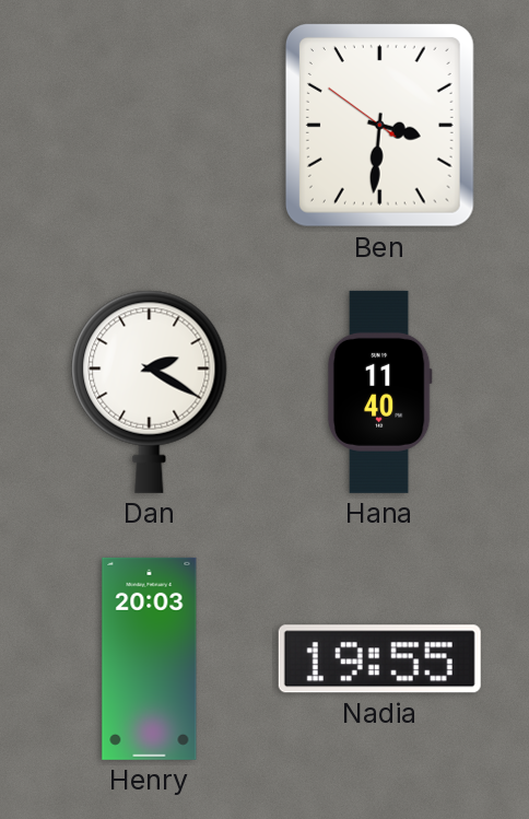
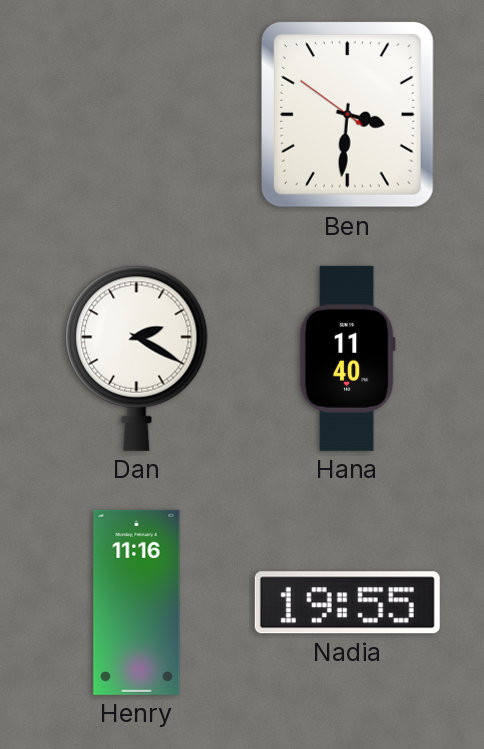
Henry: 20:03 -> 11:16 (137, 602)
